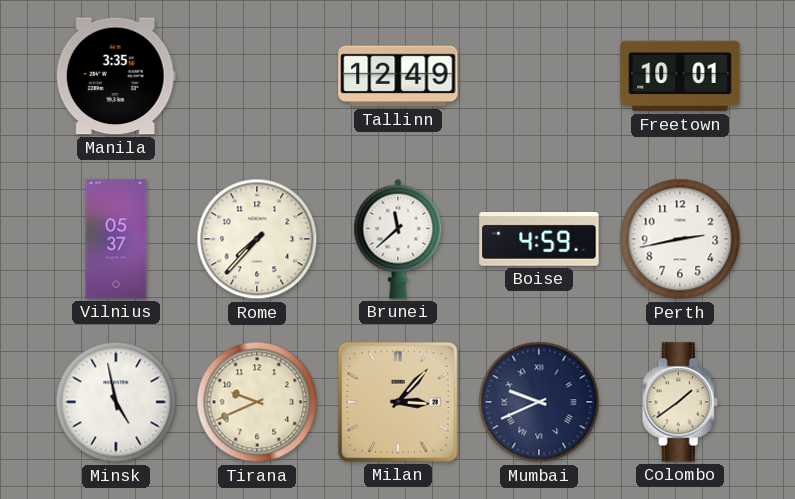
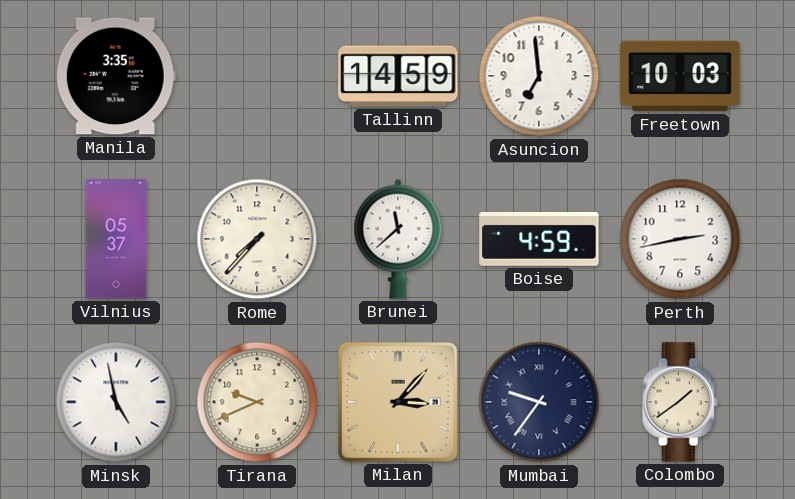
Tallinn: 12:49 -> 14:59 (398, 76)
Asuncion: none -> 6:59 (539, 76)
Freetown: 10:01 -> 10:03 (680, 76)
Mumbai: 9:41 -> 9:36 (539, 402)
